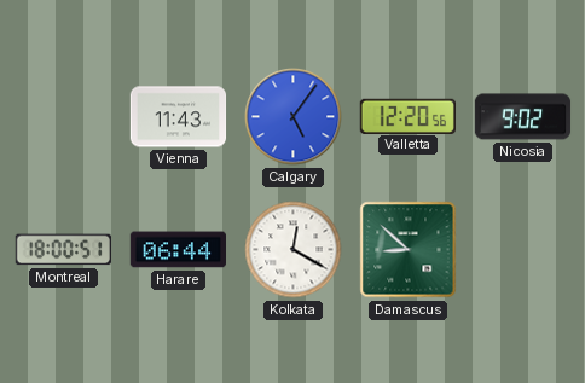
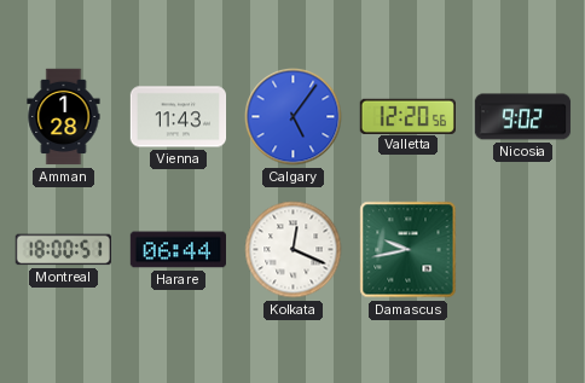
Amman: none -> 1:28 (64, 117)
Kolkata: 12:20 -> 12:19 (294, 250)
Damascus: 8:52 -> 9:43 (409, 250)
